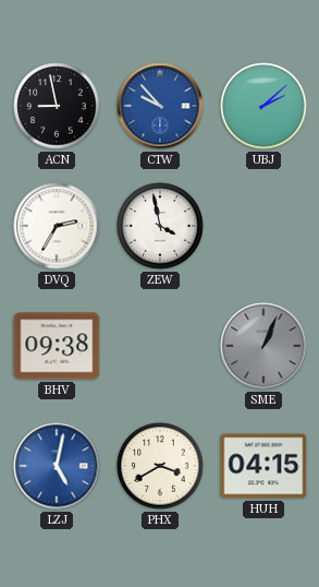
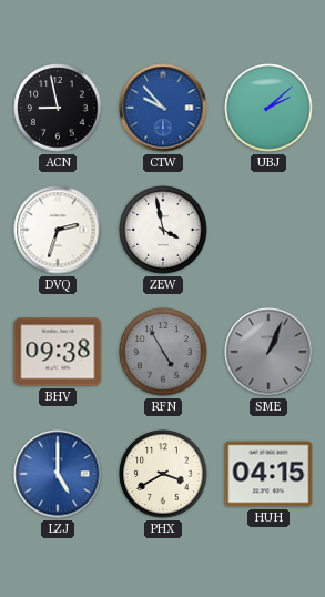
DVQ: 2:35 -> 2:33 (58, 230)
RFN: none -> 4:55 (163, 352)
LZJ: 5:02 -> 5:00 (58, 474)
